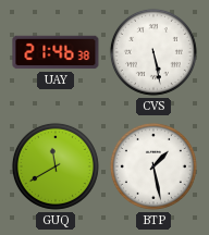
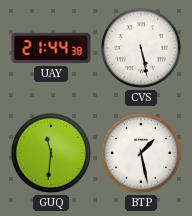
UAY: 21:46 -> 21:44 (51, 48)
GUQ: 11:40 -> 11:31 (51, 153)
